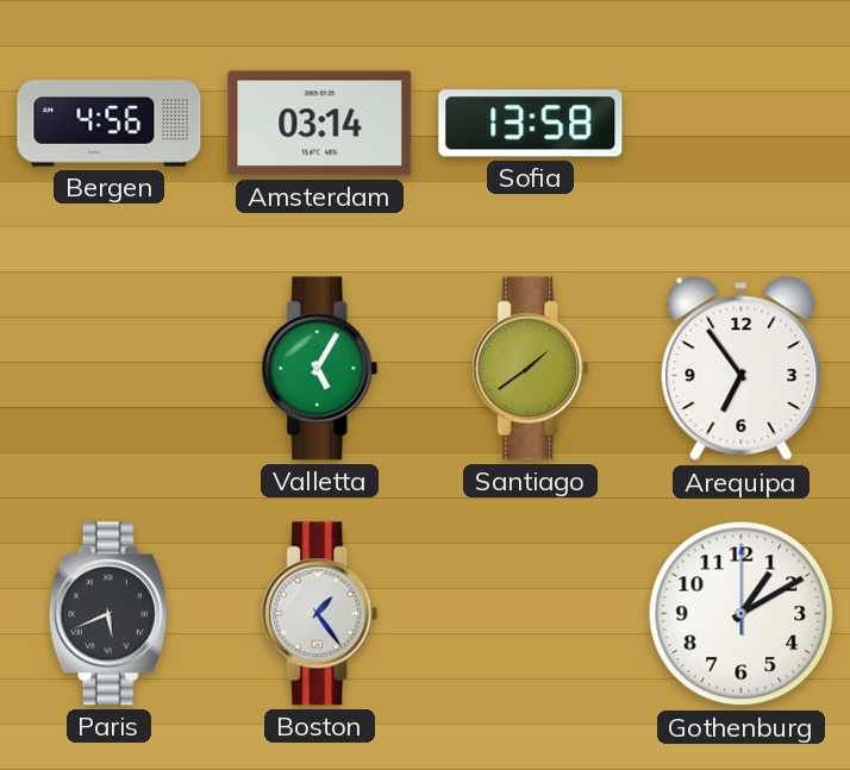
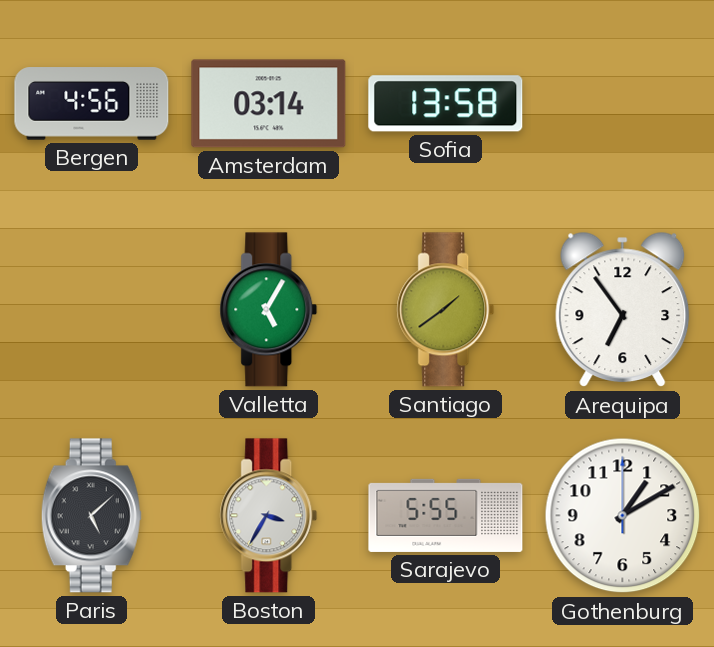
Paris: 5:41 -> 5:08 (91, 516)
Boston: 1:24 -> 3:35 (269, 516)
Sarajevo: none -> 5:55 (446, 515)
